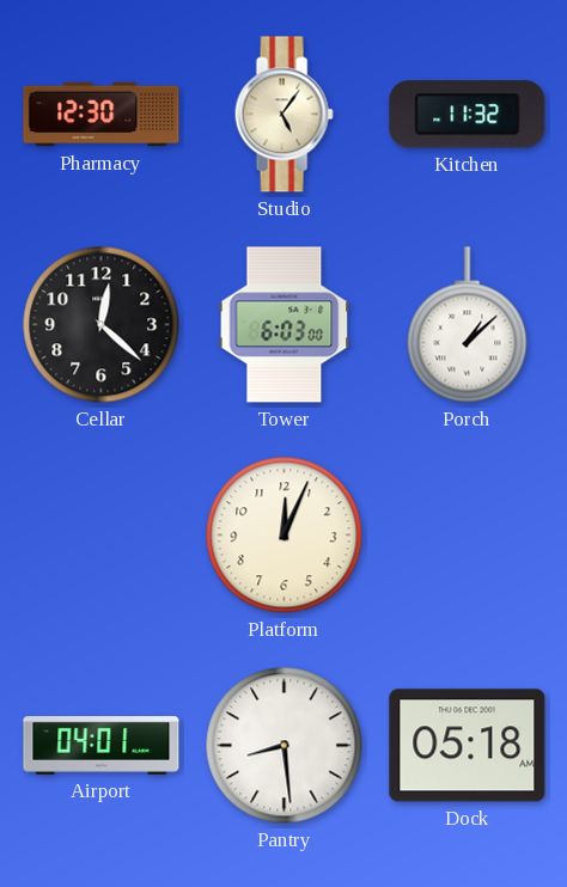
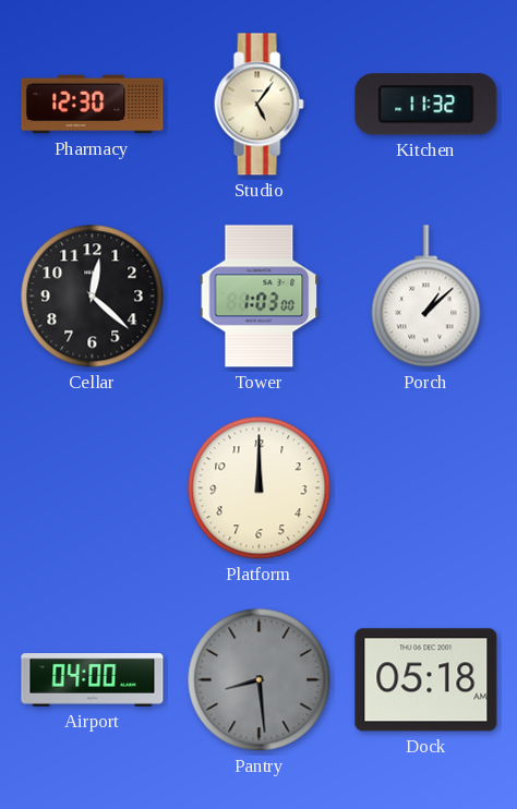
Tower: 6:03 -> 1:03 (260, 297)
Platform: 12:04 -> 12:00 (260, 488)
Airport: 04:01 -> 04:00 (93, 680)
Pantry dial: white -> grey (260, 680)
